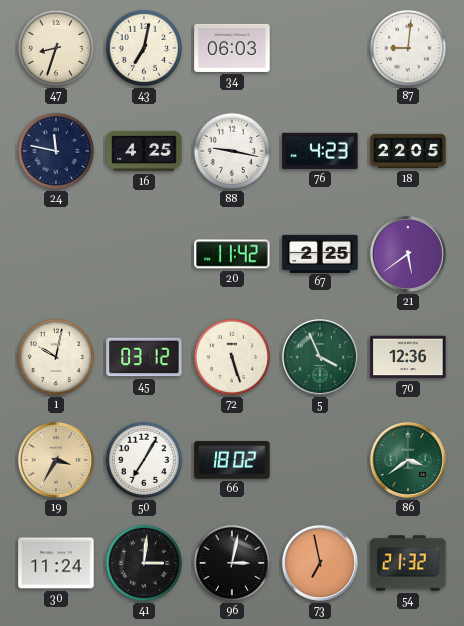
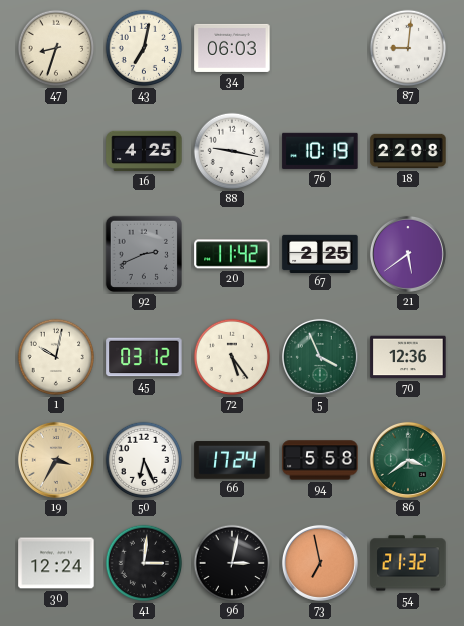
24: 11:47 -> none (56, 151)
76: 4:23 -> 10:19 (320, 151)
18: 22:05 -> 22:08 (408, 151)
92: none -> 2:41 (144, 254)
72: 5:27 -> 5:24 (232, 357)
50: 7:05 -> 6:26 (144, 460)
66: 18:02 -> 17:24 (232, 460)
94: none -> 5:58 (320, 460)
30: 11:24 -> 12:24 (56, 563)
